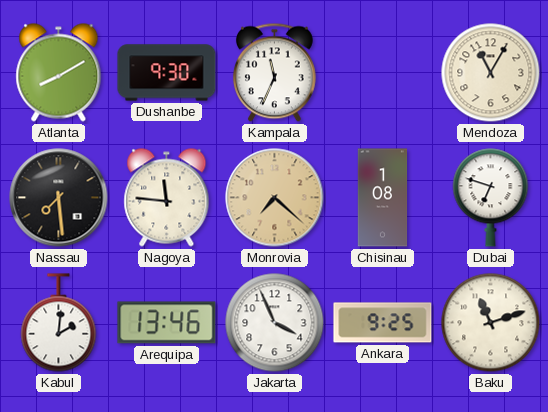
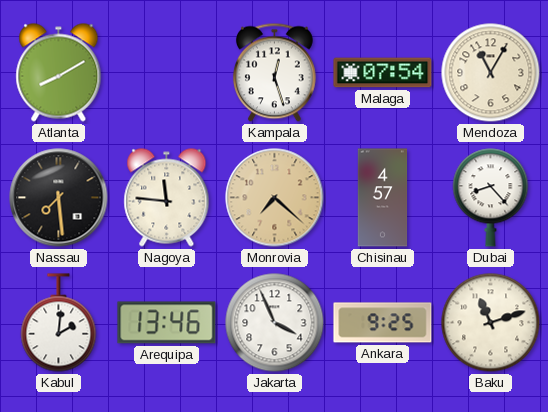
Dushanbe: 9:30 -> none (167, 73)
Kampala: 11:34 -> 12:27 (274, 73)
Malaga: none -> 07:54 (383, 73)
Chisinau: 1:08 -> 4:57 (383, 198)
Dubai: 6:48 -> 8:23 (491, 198)
